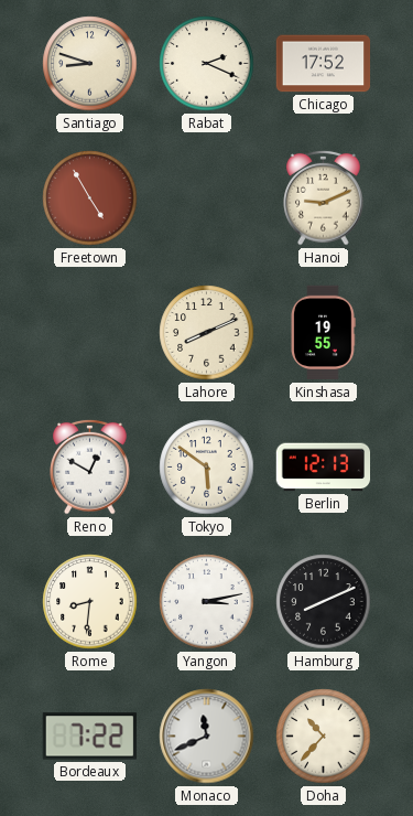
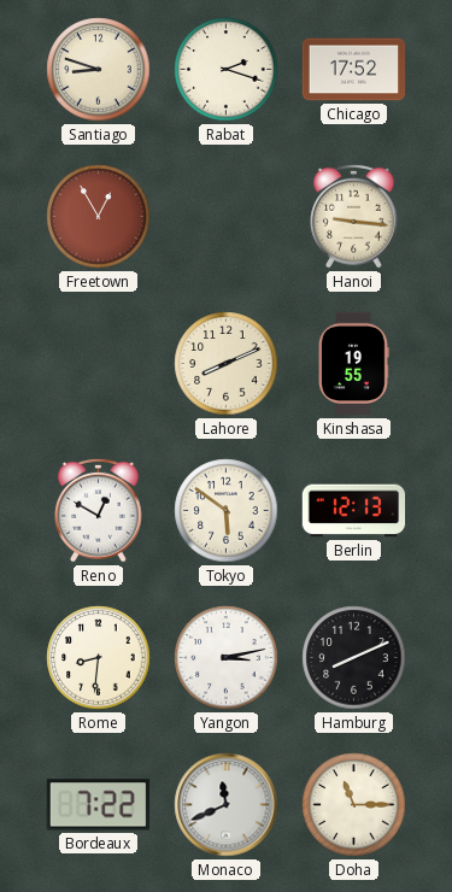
Rabat: 2:19 -> 2:18 (227, 70)
Freetown: 4:55 -> 12:55 (99, 217)
Hanoi: 9:11 -> 9:16 (354, 216)
Doha: 10:37 -> 11:15 (354, 805)
